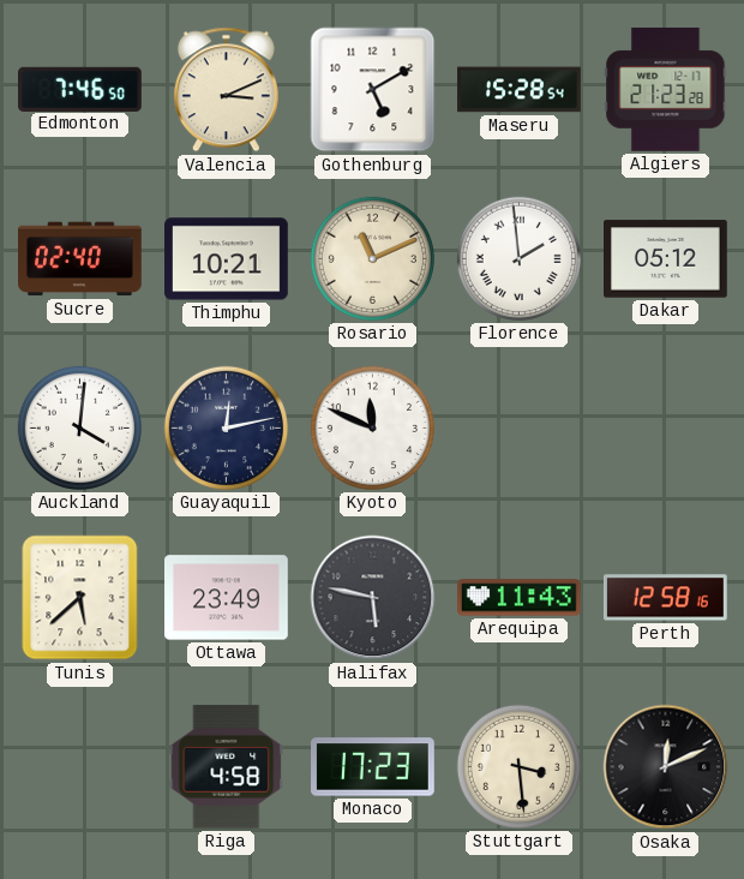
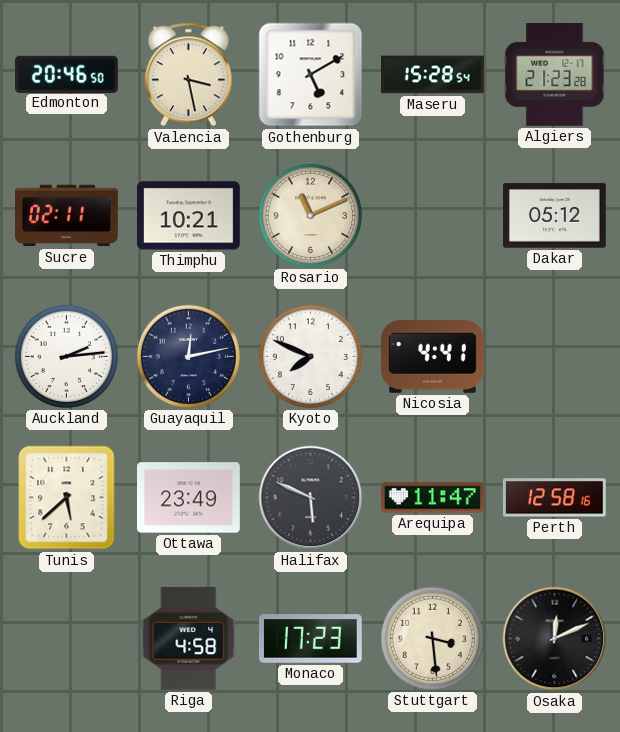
Edmonton: 7:46 -> 20:46 (67, 74)
Valencia: 3:11 -> 3:28 (188, 75)
Sucre: 02:40 -> 02:11 (67, 216)
Florence: 1:59 -> none (518, 258)
Auckland: 4:01 -> 2:14 (66, 356)
Kyoto: 11:49 -> 7:49 (310, 356)
Nicosia: none -> 4:41 (433, 357)
Halifax: 5:47 -> 5:49 (311, 498)
Arequipa: 11:43 -> 11:47 (433, 498)
